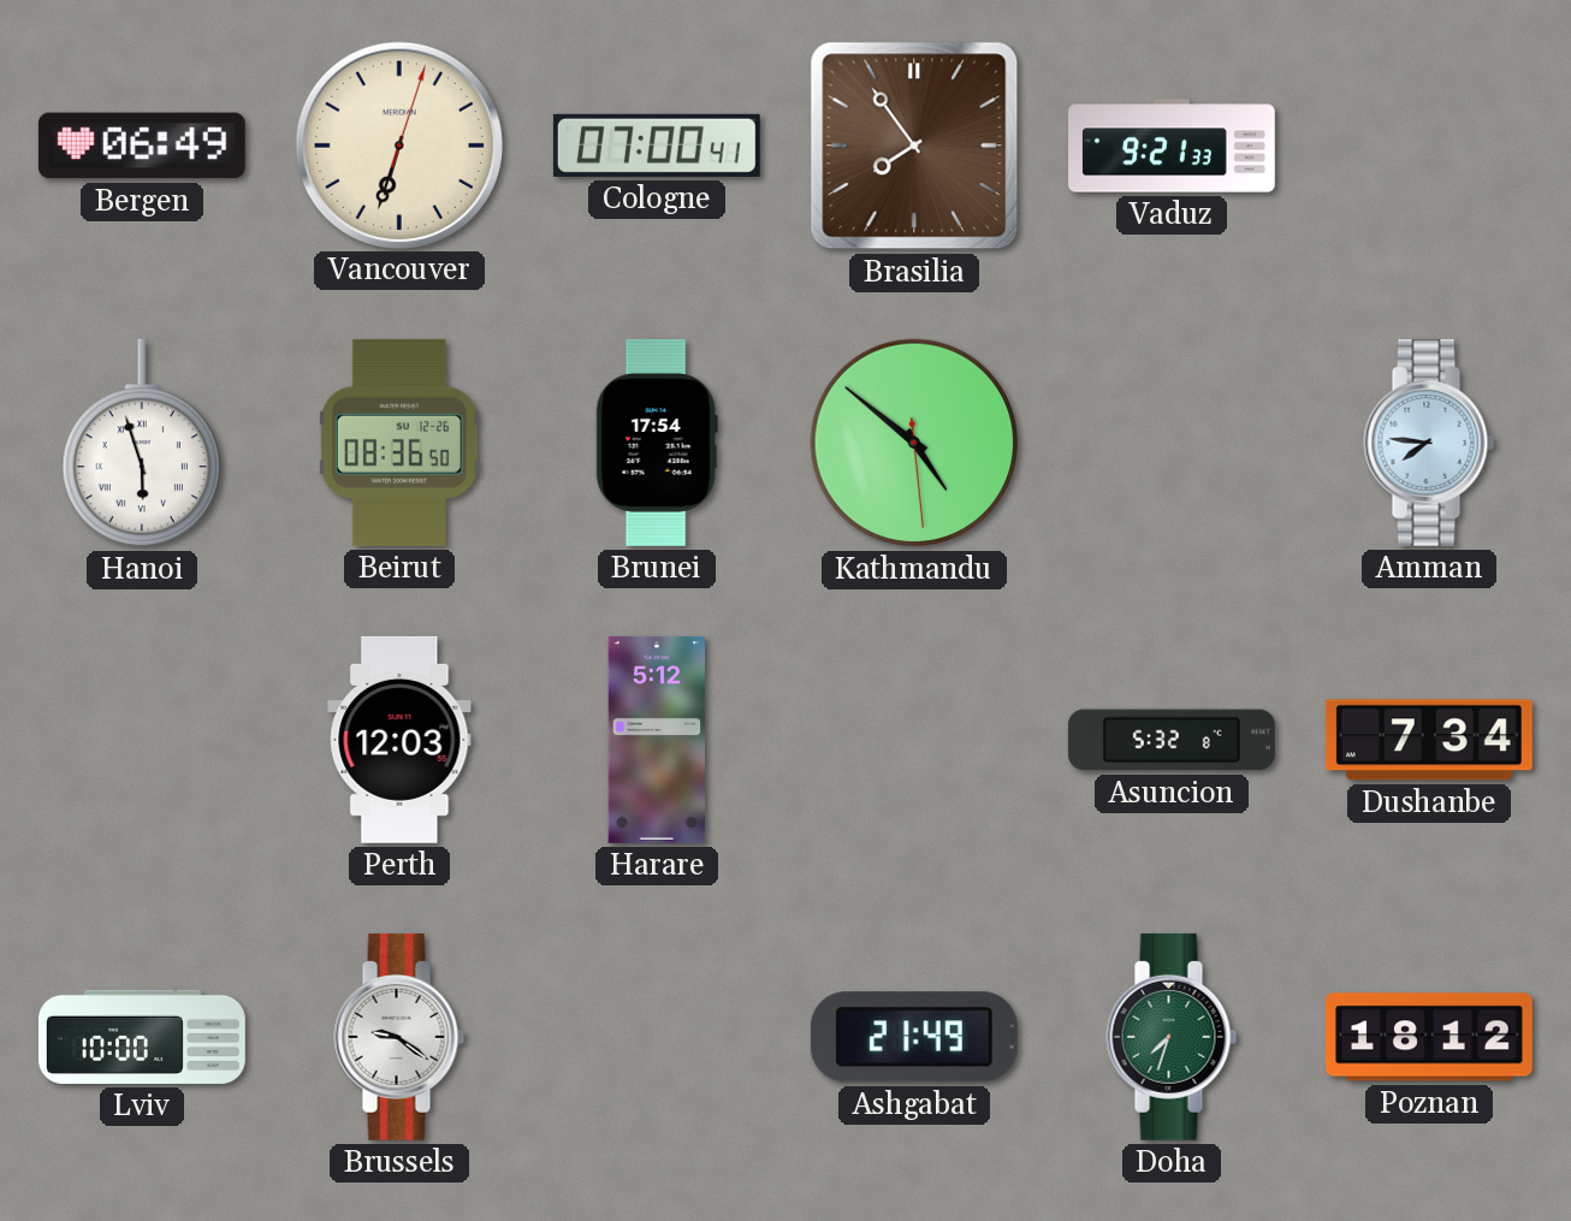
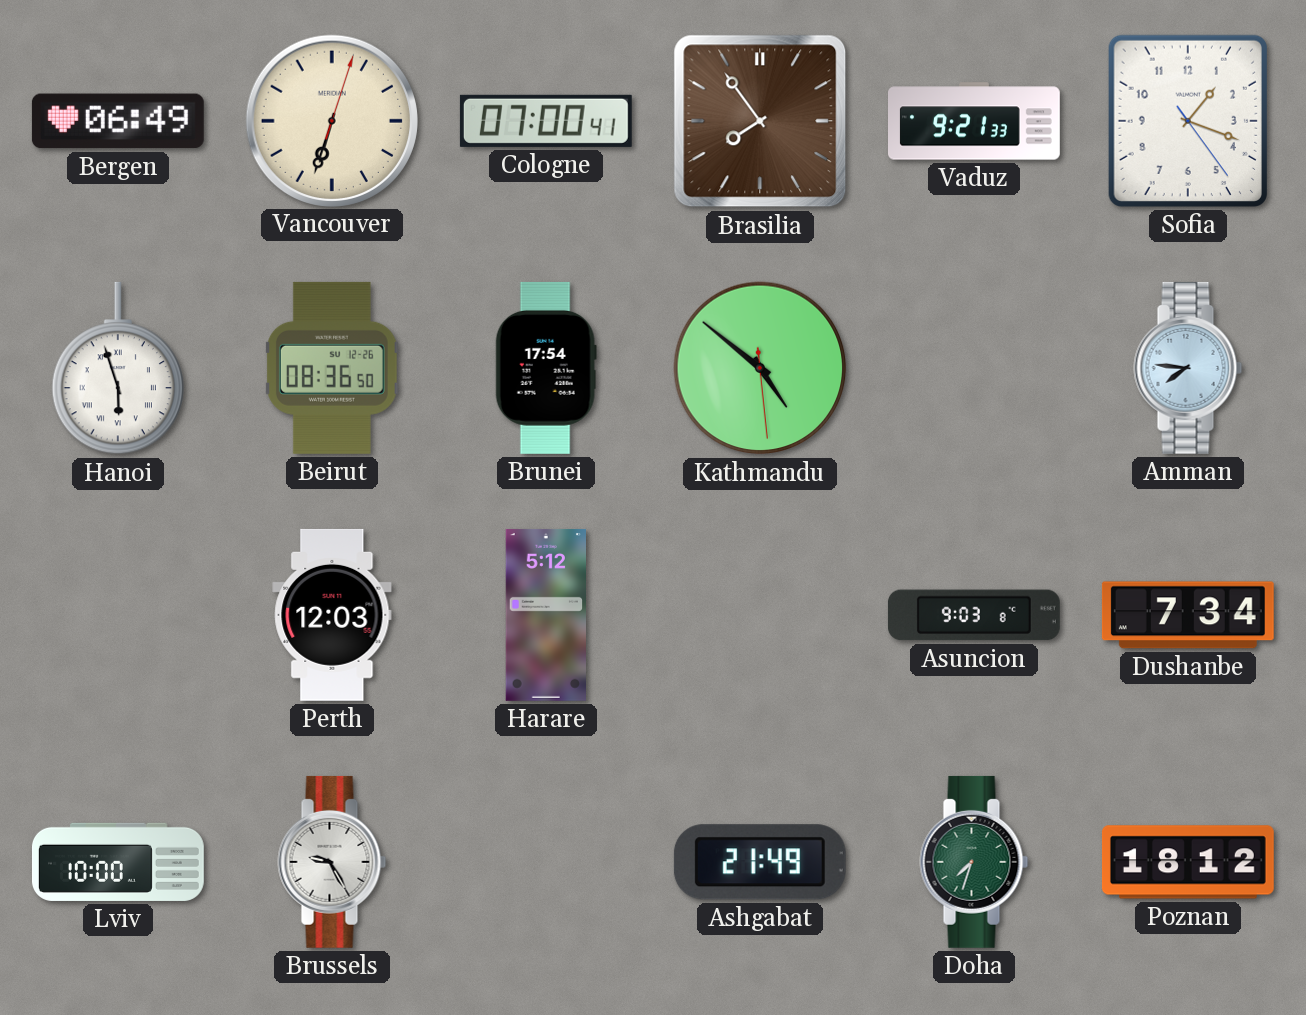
Sofia: none -> 1:18 (1188, 121)
Asuncion: 5:32 -> 9:03 (974, 615)
Brussels: 9:21 -> 9:25 (332, 862)
